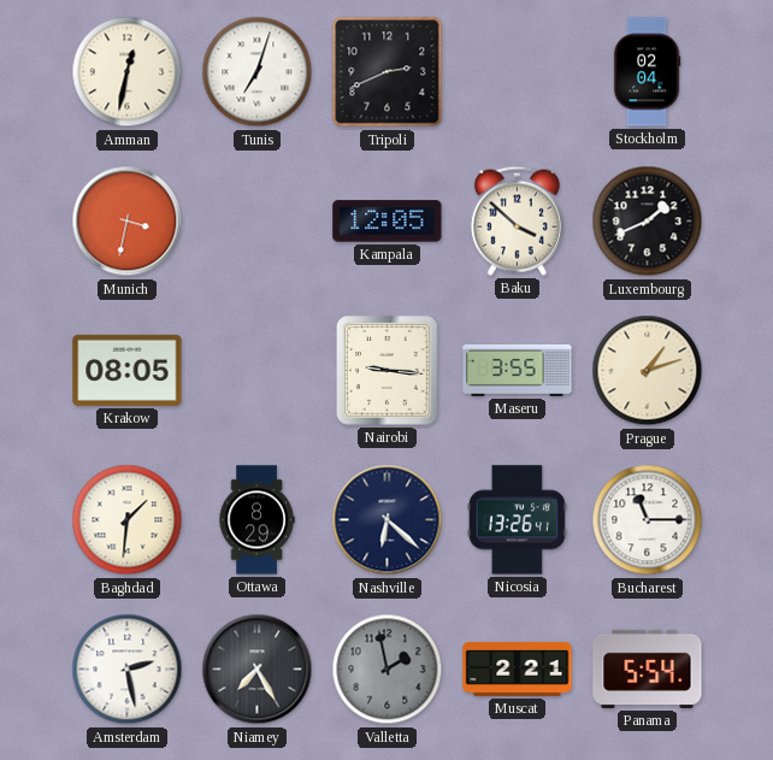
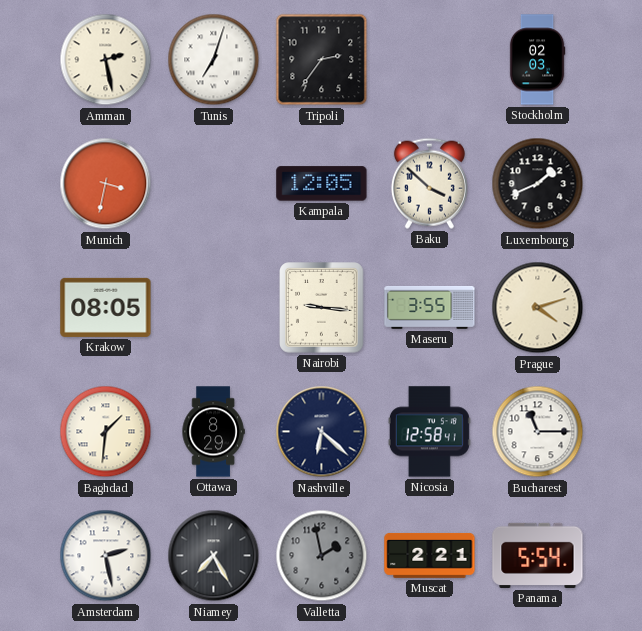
Amman: 12:32 -> 2:28 (106, 60)
Tripoli: 2:41 -> 2:36 (322, 60)
Stockholm: 02:04 -> 02:03 (537, 60)
Prague: 1:12 -> 4:12 (538, 308)
Nicosia: 13:26 -> 12:58 (429, 432)
